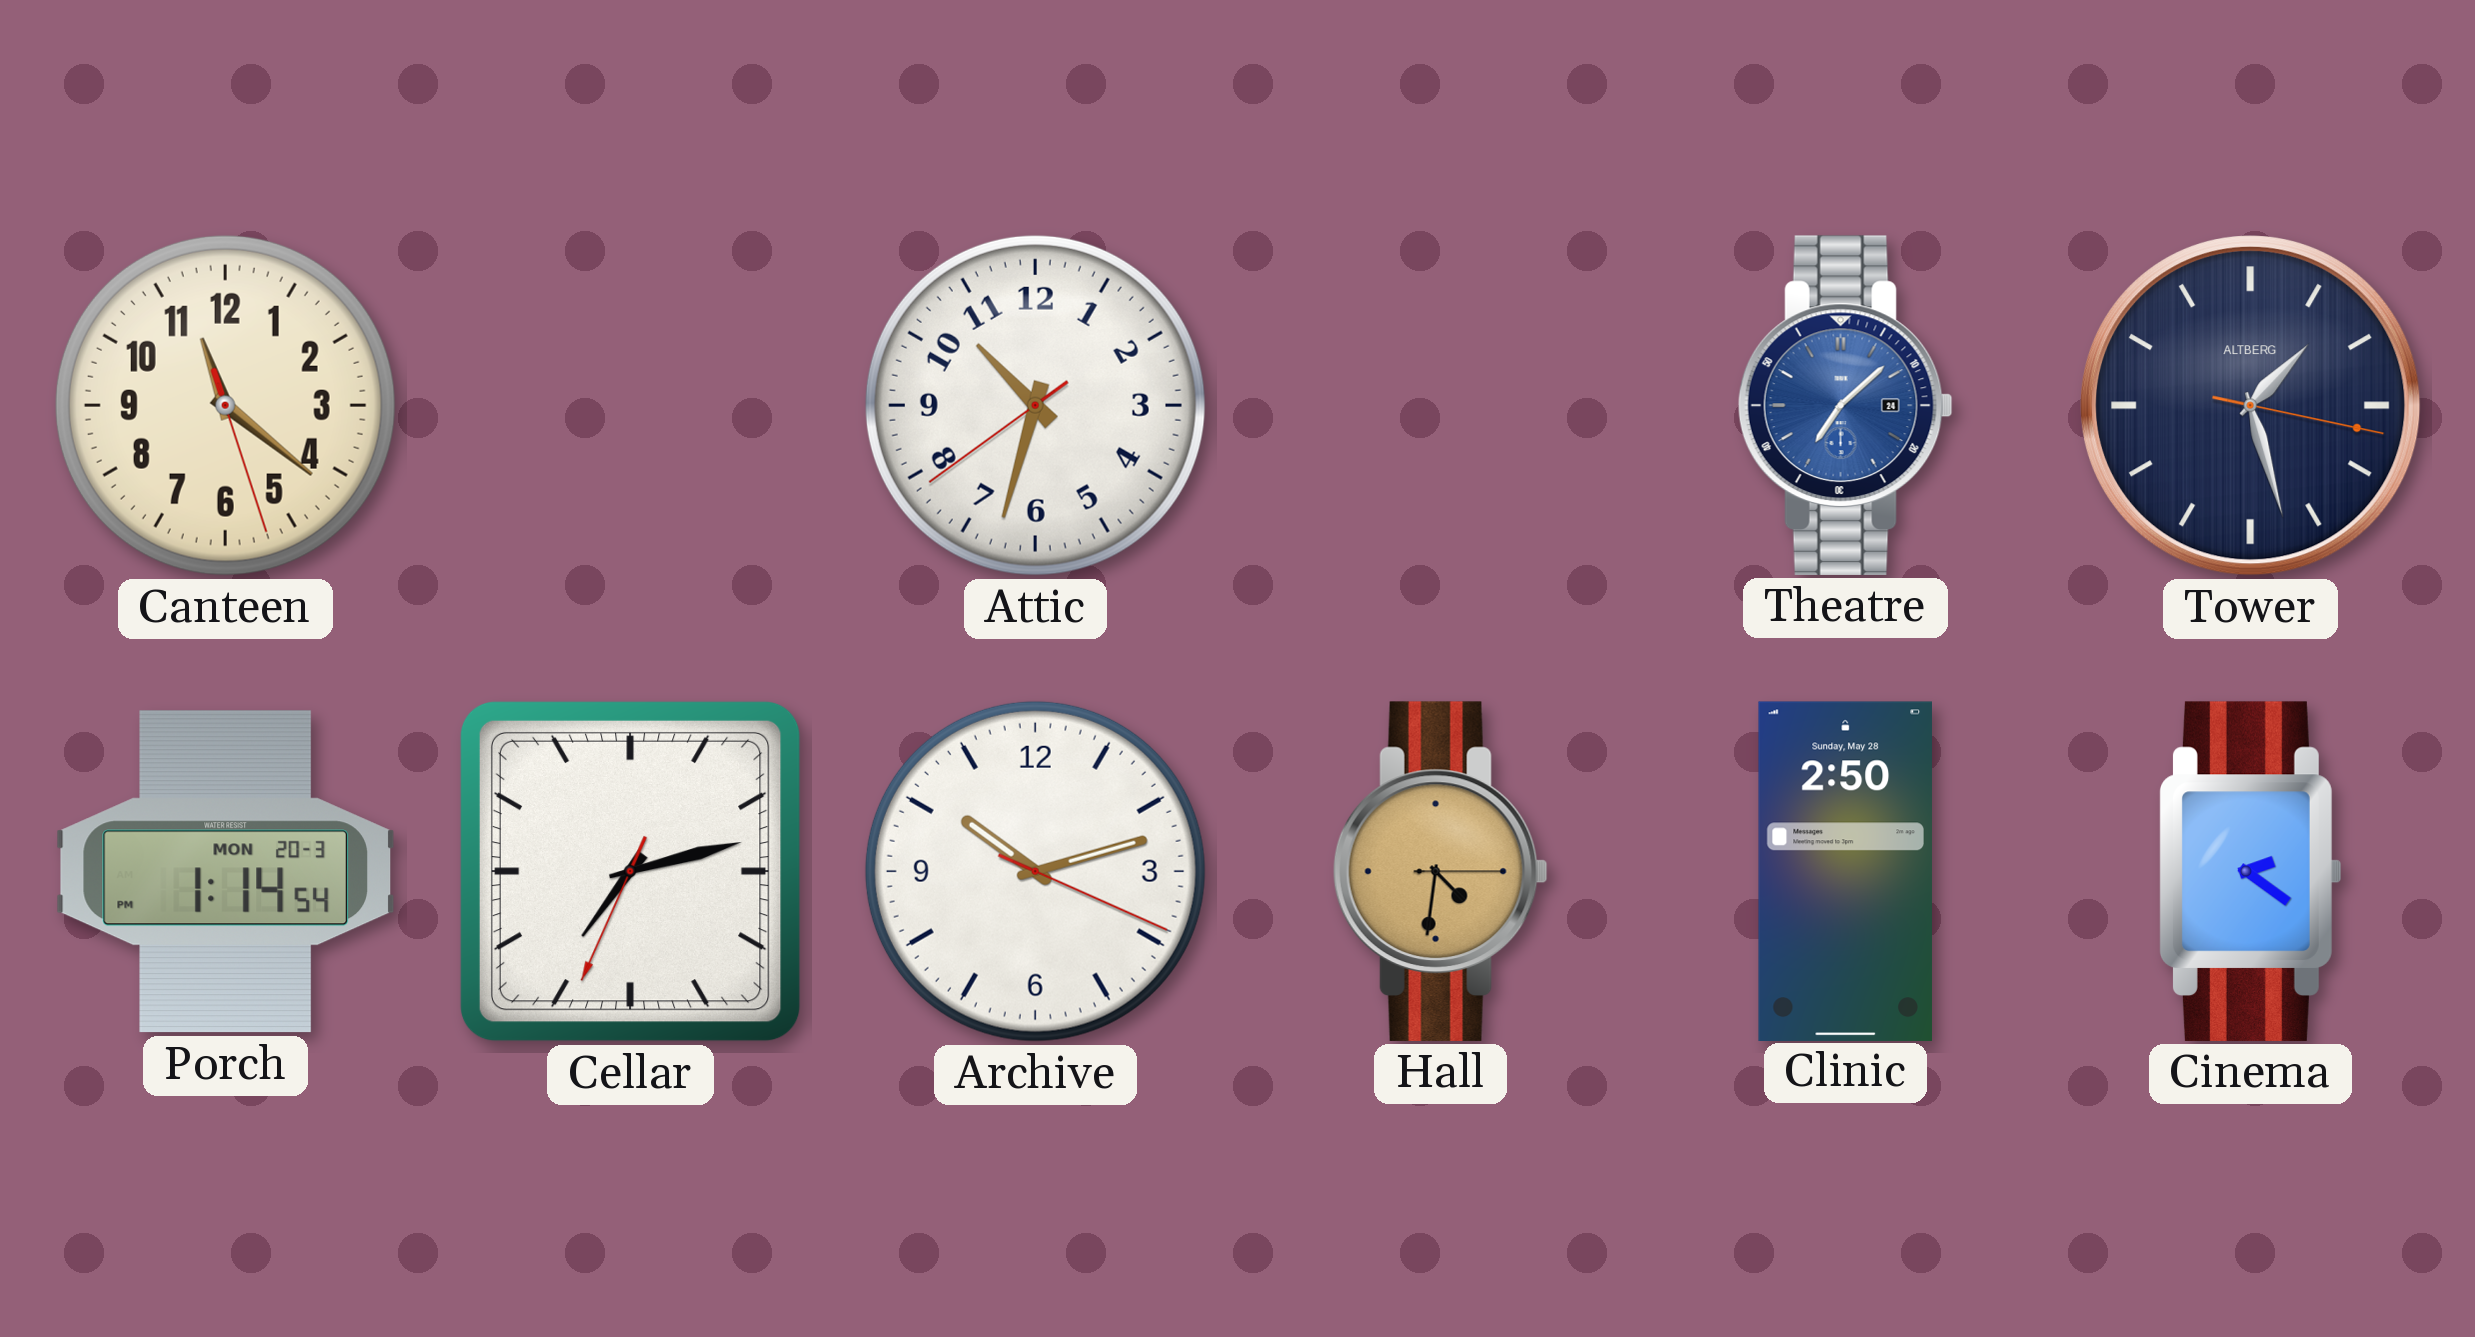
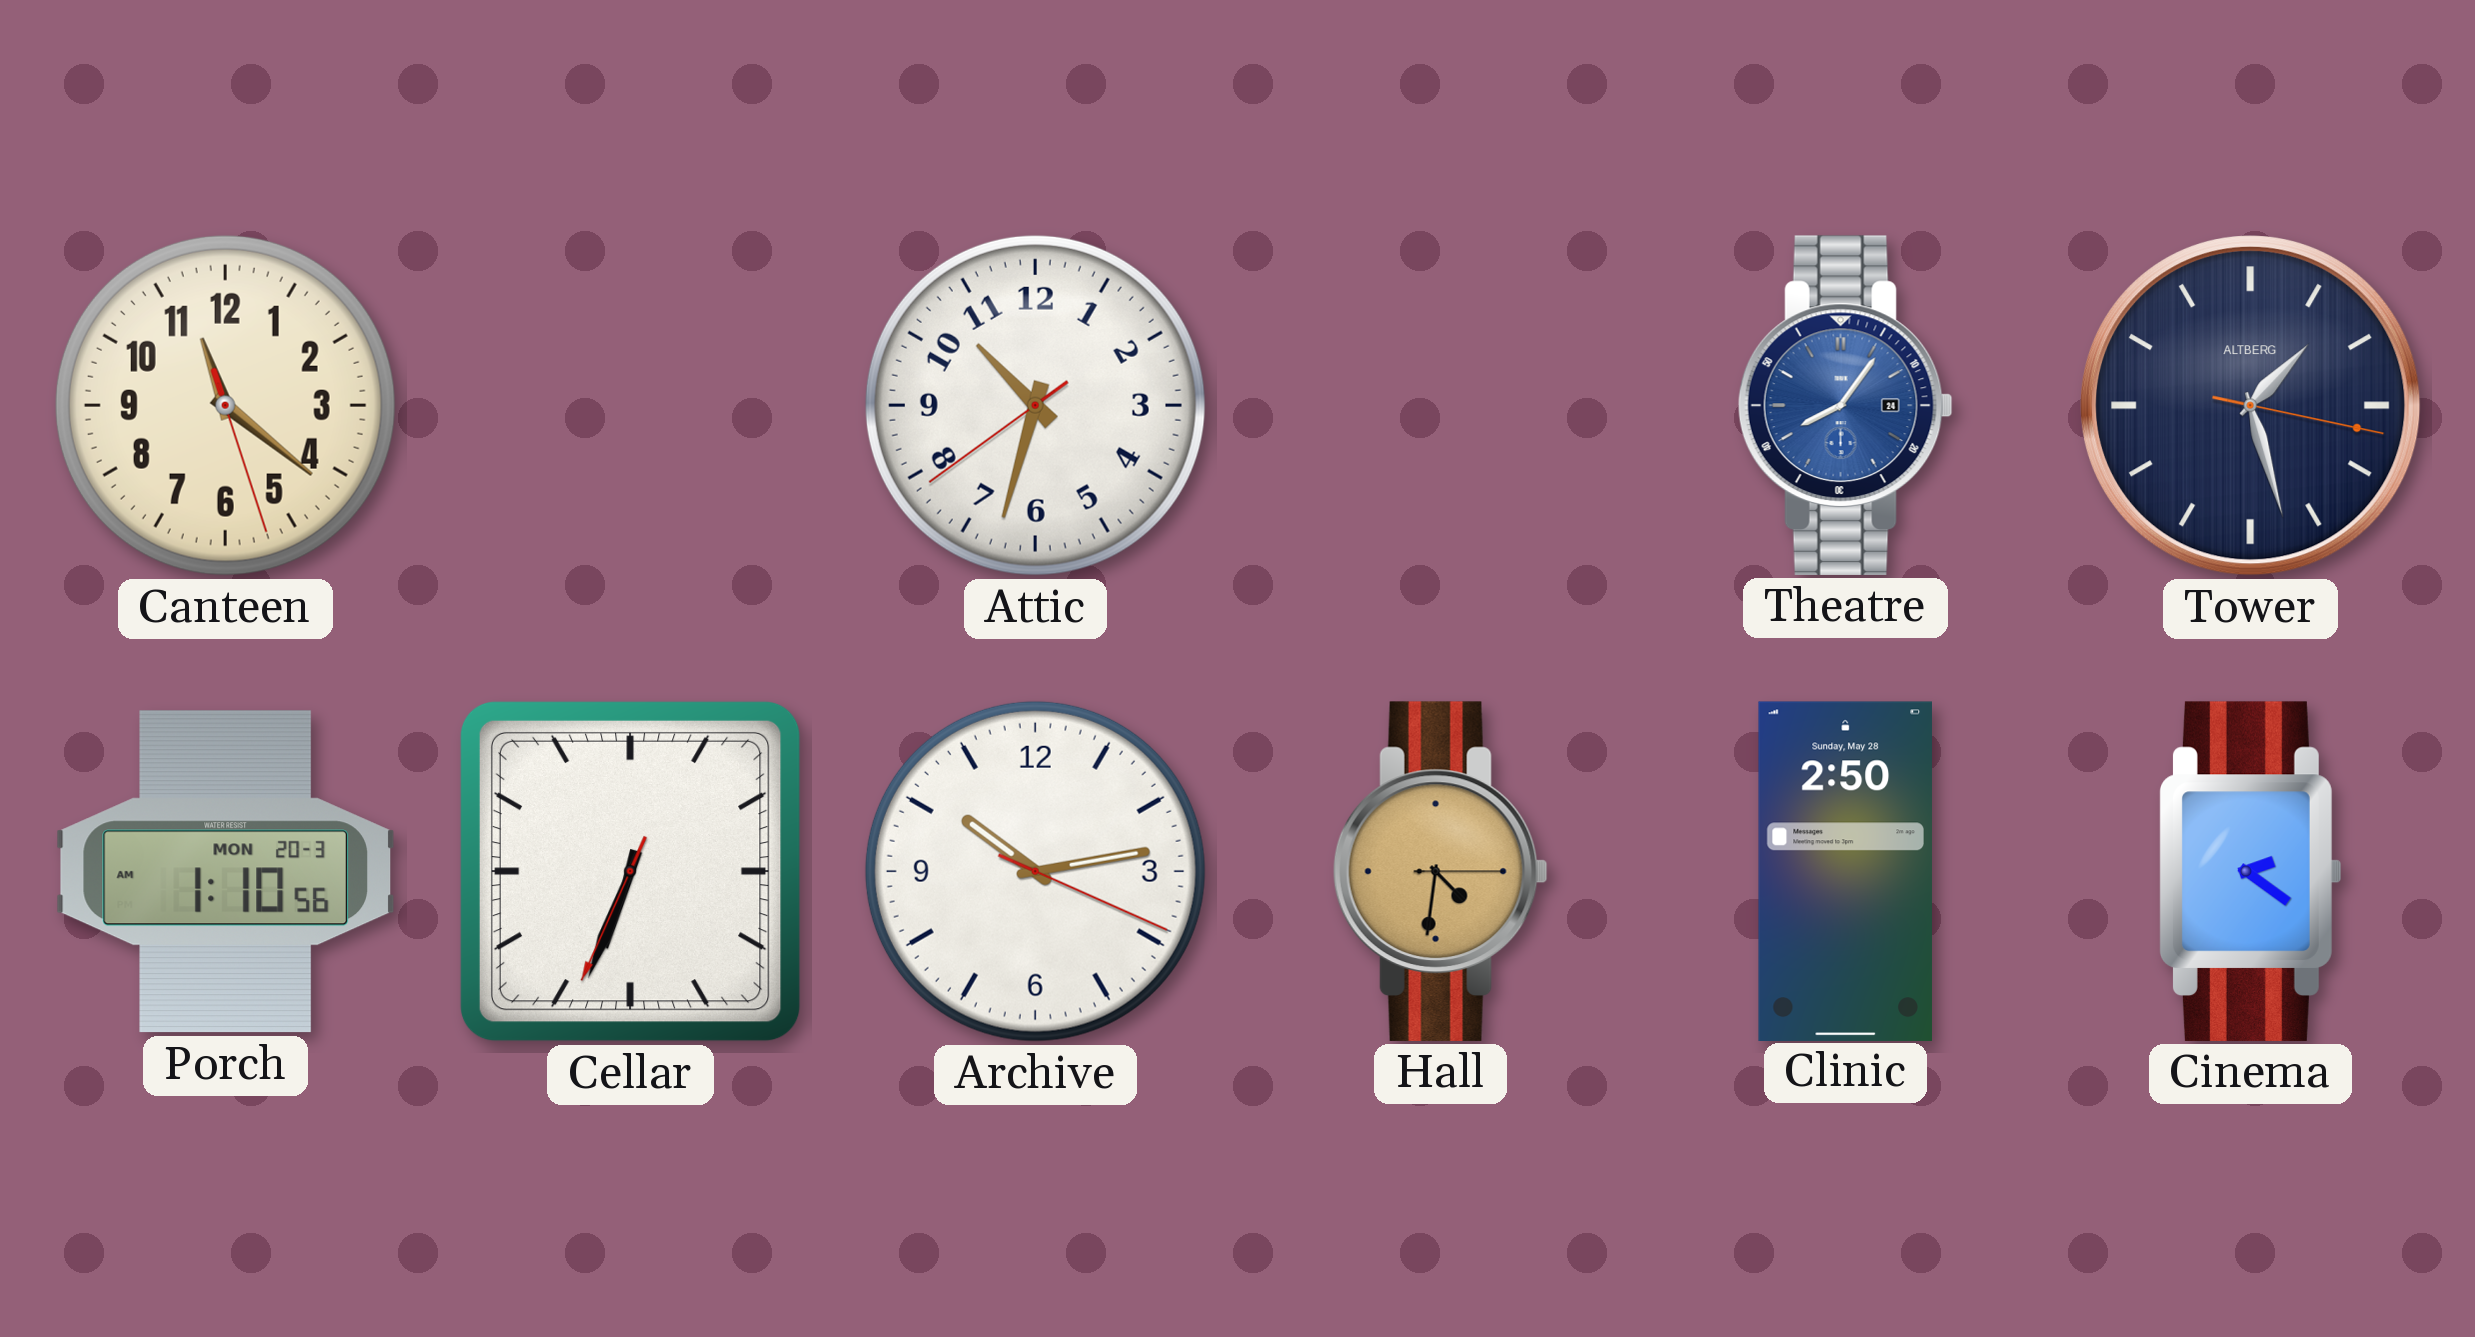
Theatre: 7:08 -> 8:06 (1845, 405)
Porch: 1:14 -> 1:10 (225, 872)
Cellar: 7:12 -> 6:33 (630, 871)
Archive: 10:12 -> 10:13 (1035, 871)
